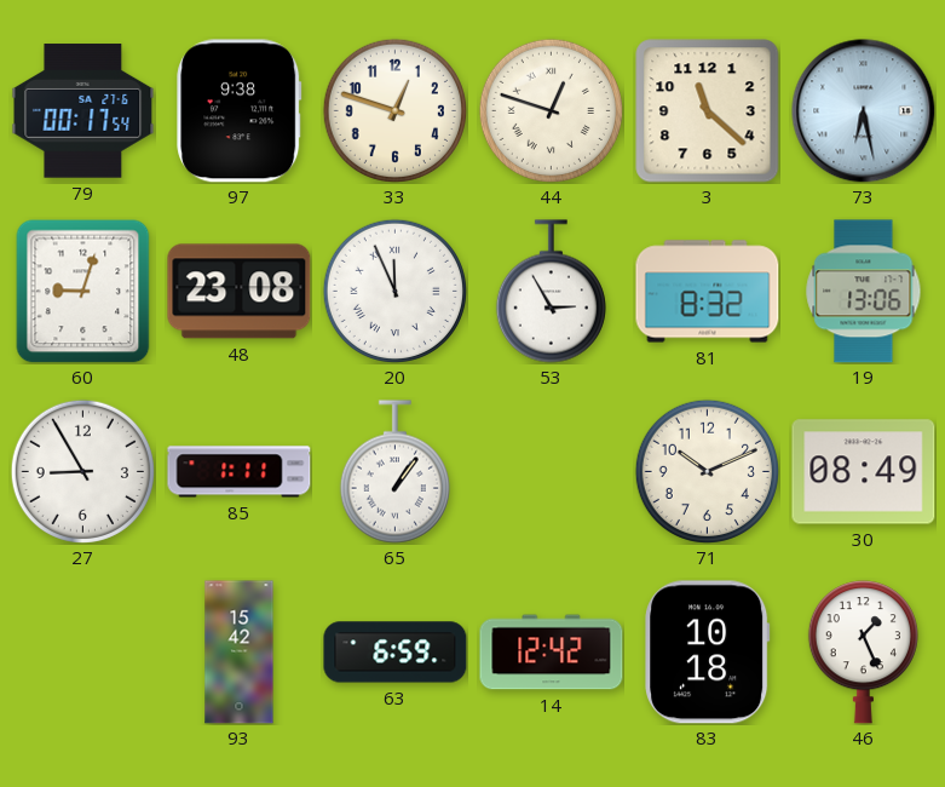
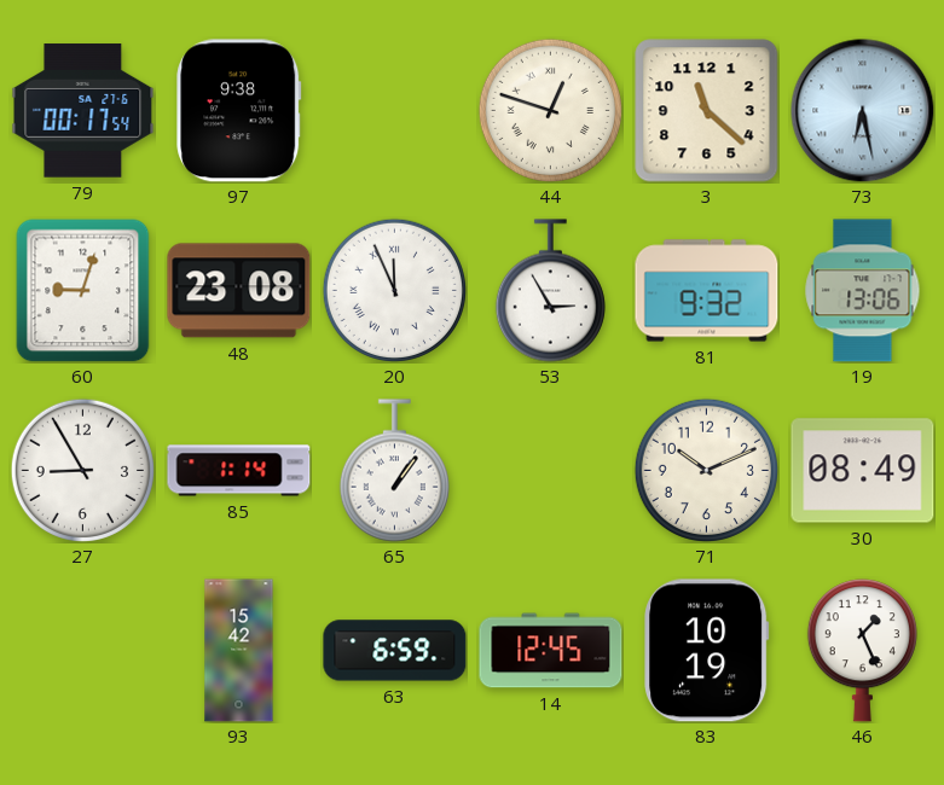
33: 12:48 -> none (394, 110)
81: 8:32 -> 9:32 (707, 291)
85: 1:11 -> 1:14 (239, 471)
14: 12:42 -> 12:45 (551, 651)
83: 10:18 -> 10:19 (707, 651)
